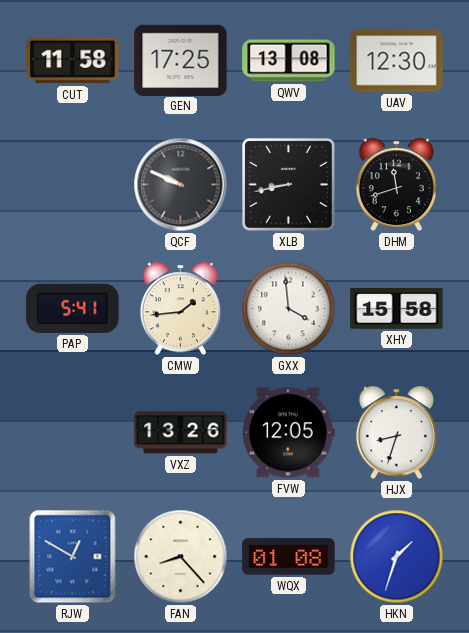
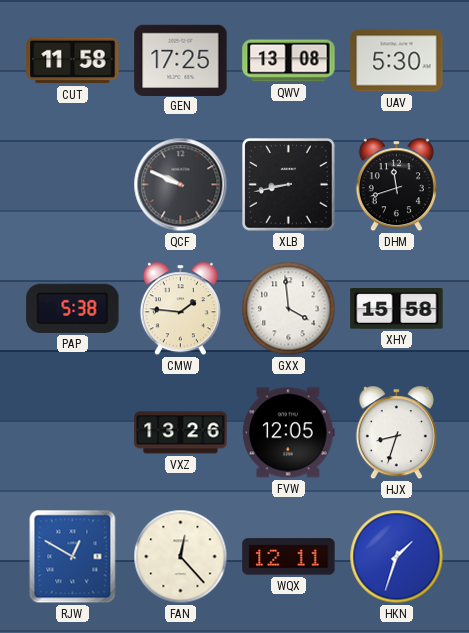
UAV: 12:30 -> 5:30 (397, 61)
PAP: 5:41 -> 5:38 (73, 308)
CMW: 1:44 -> 1:46 (180, 309)
FAN: 8:23 -> 12:23 (181, 557)
WQX: 01:08 -> 12:11 (289, 557)
